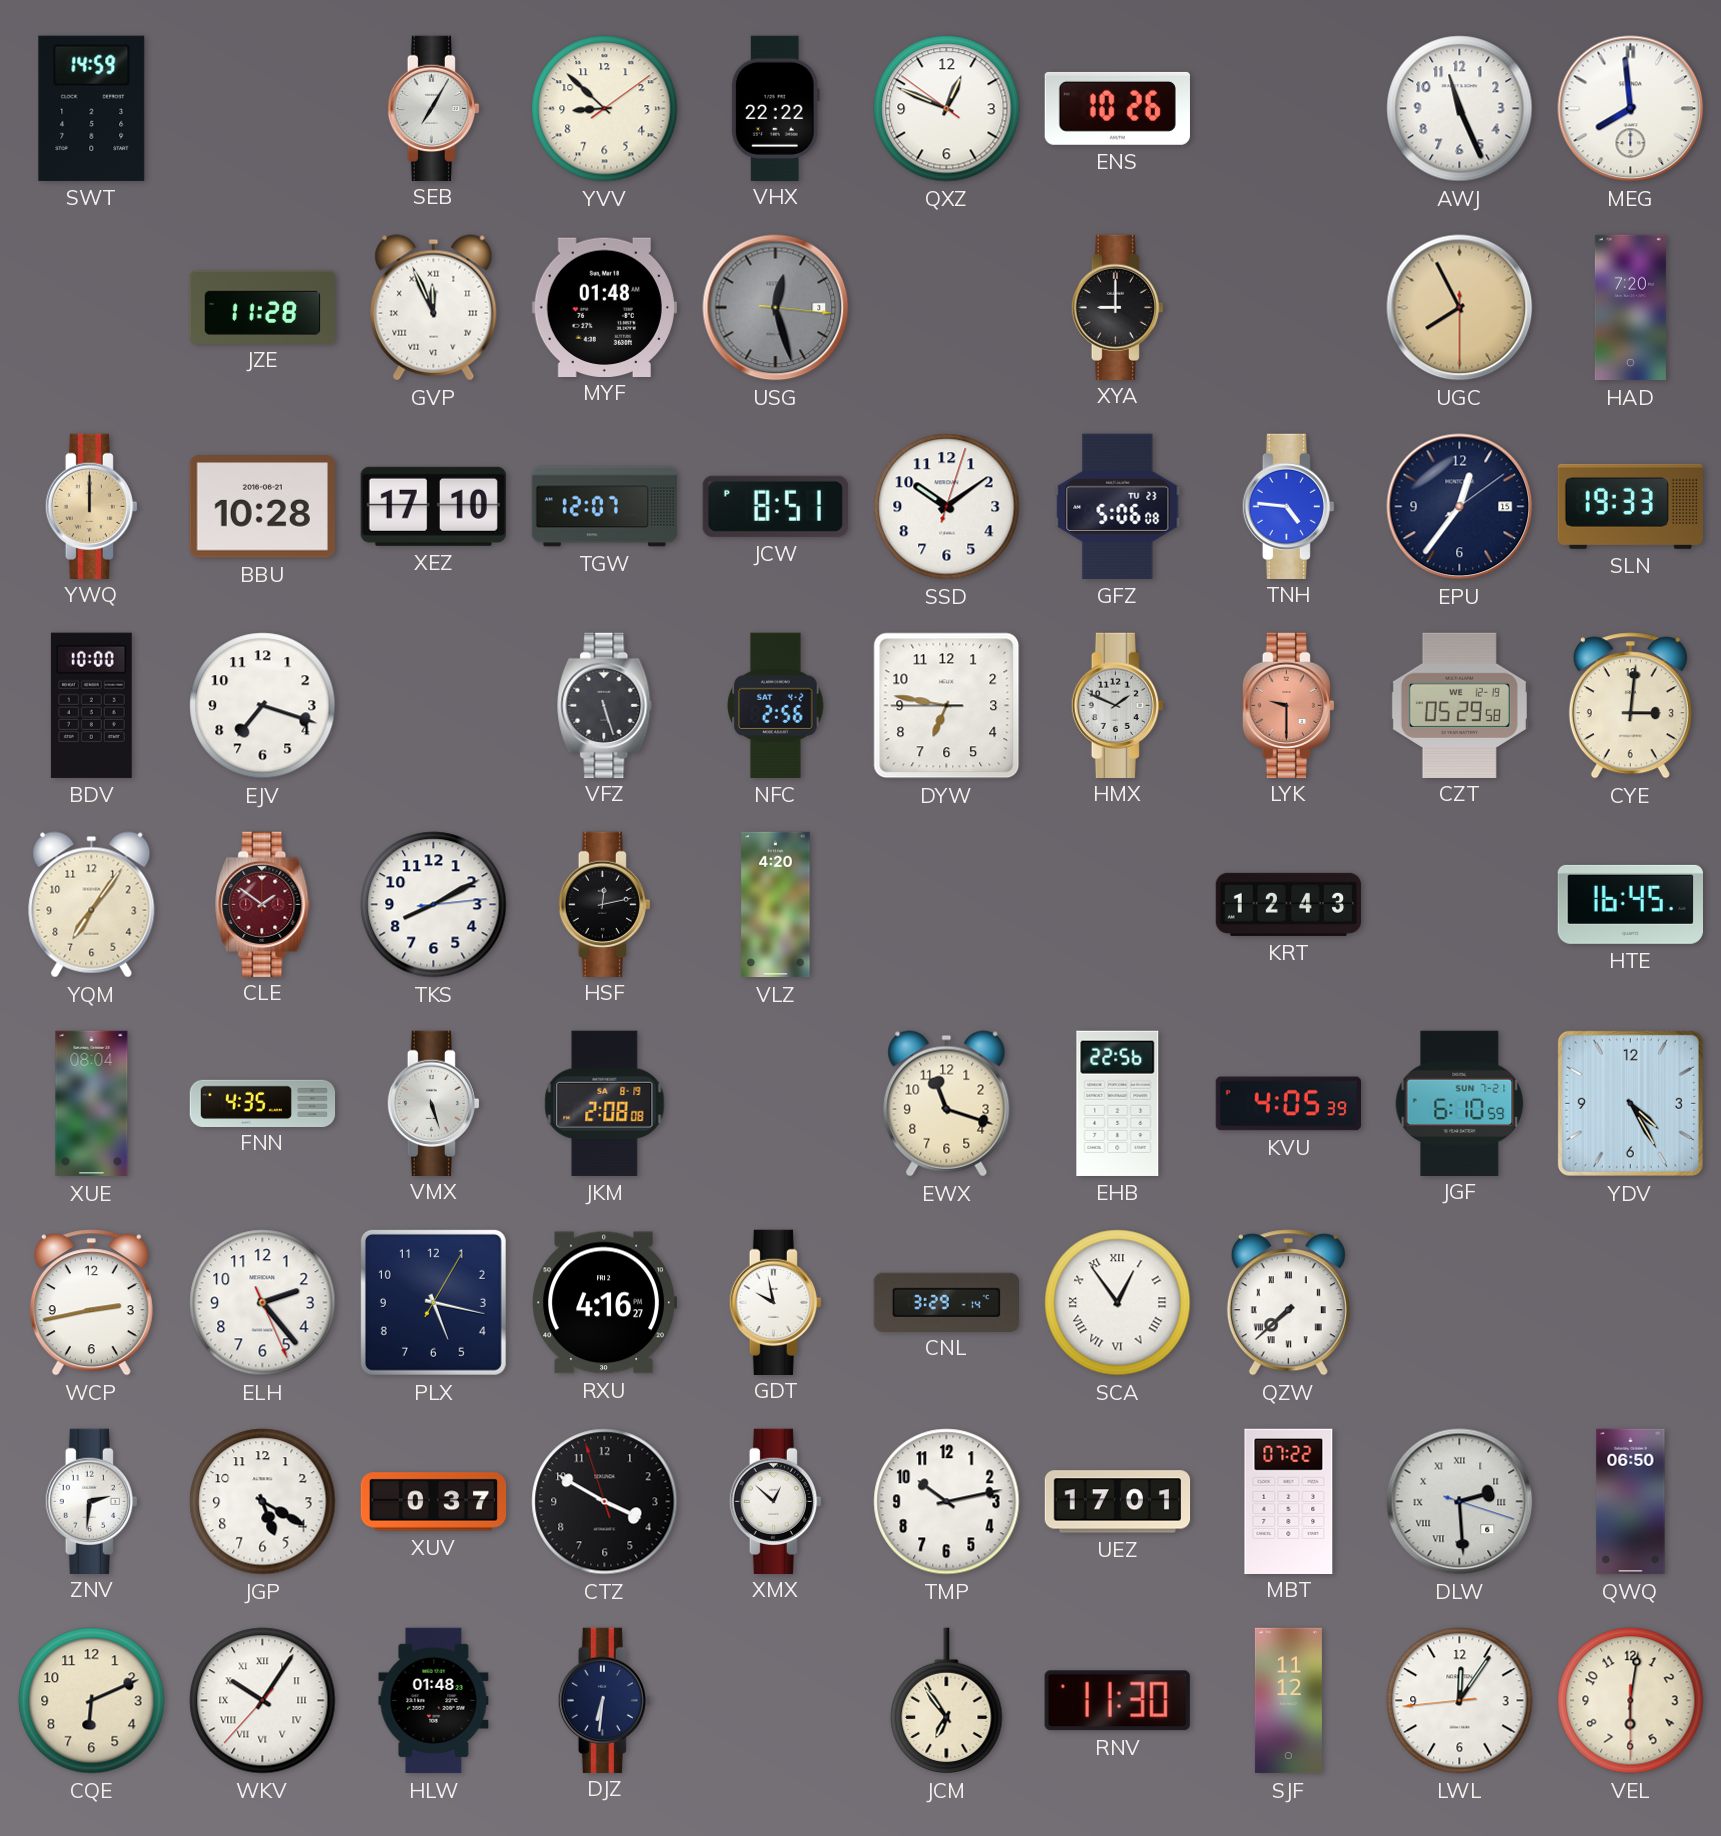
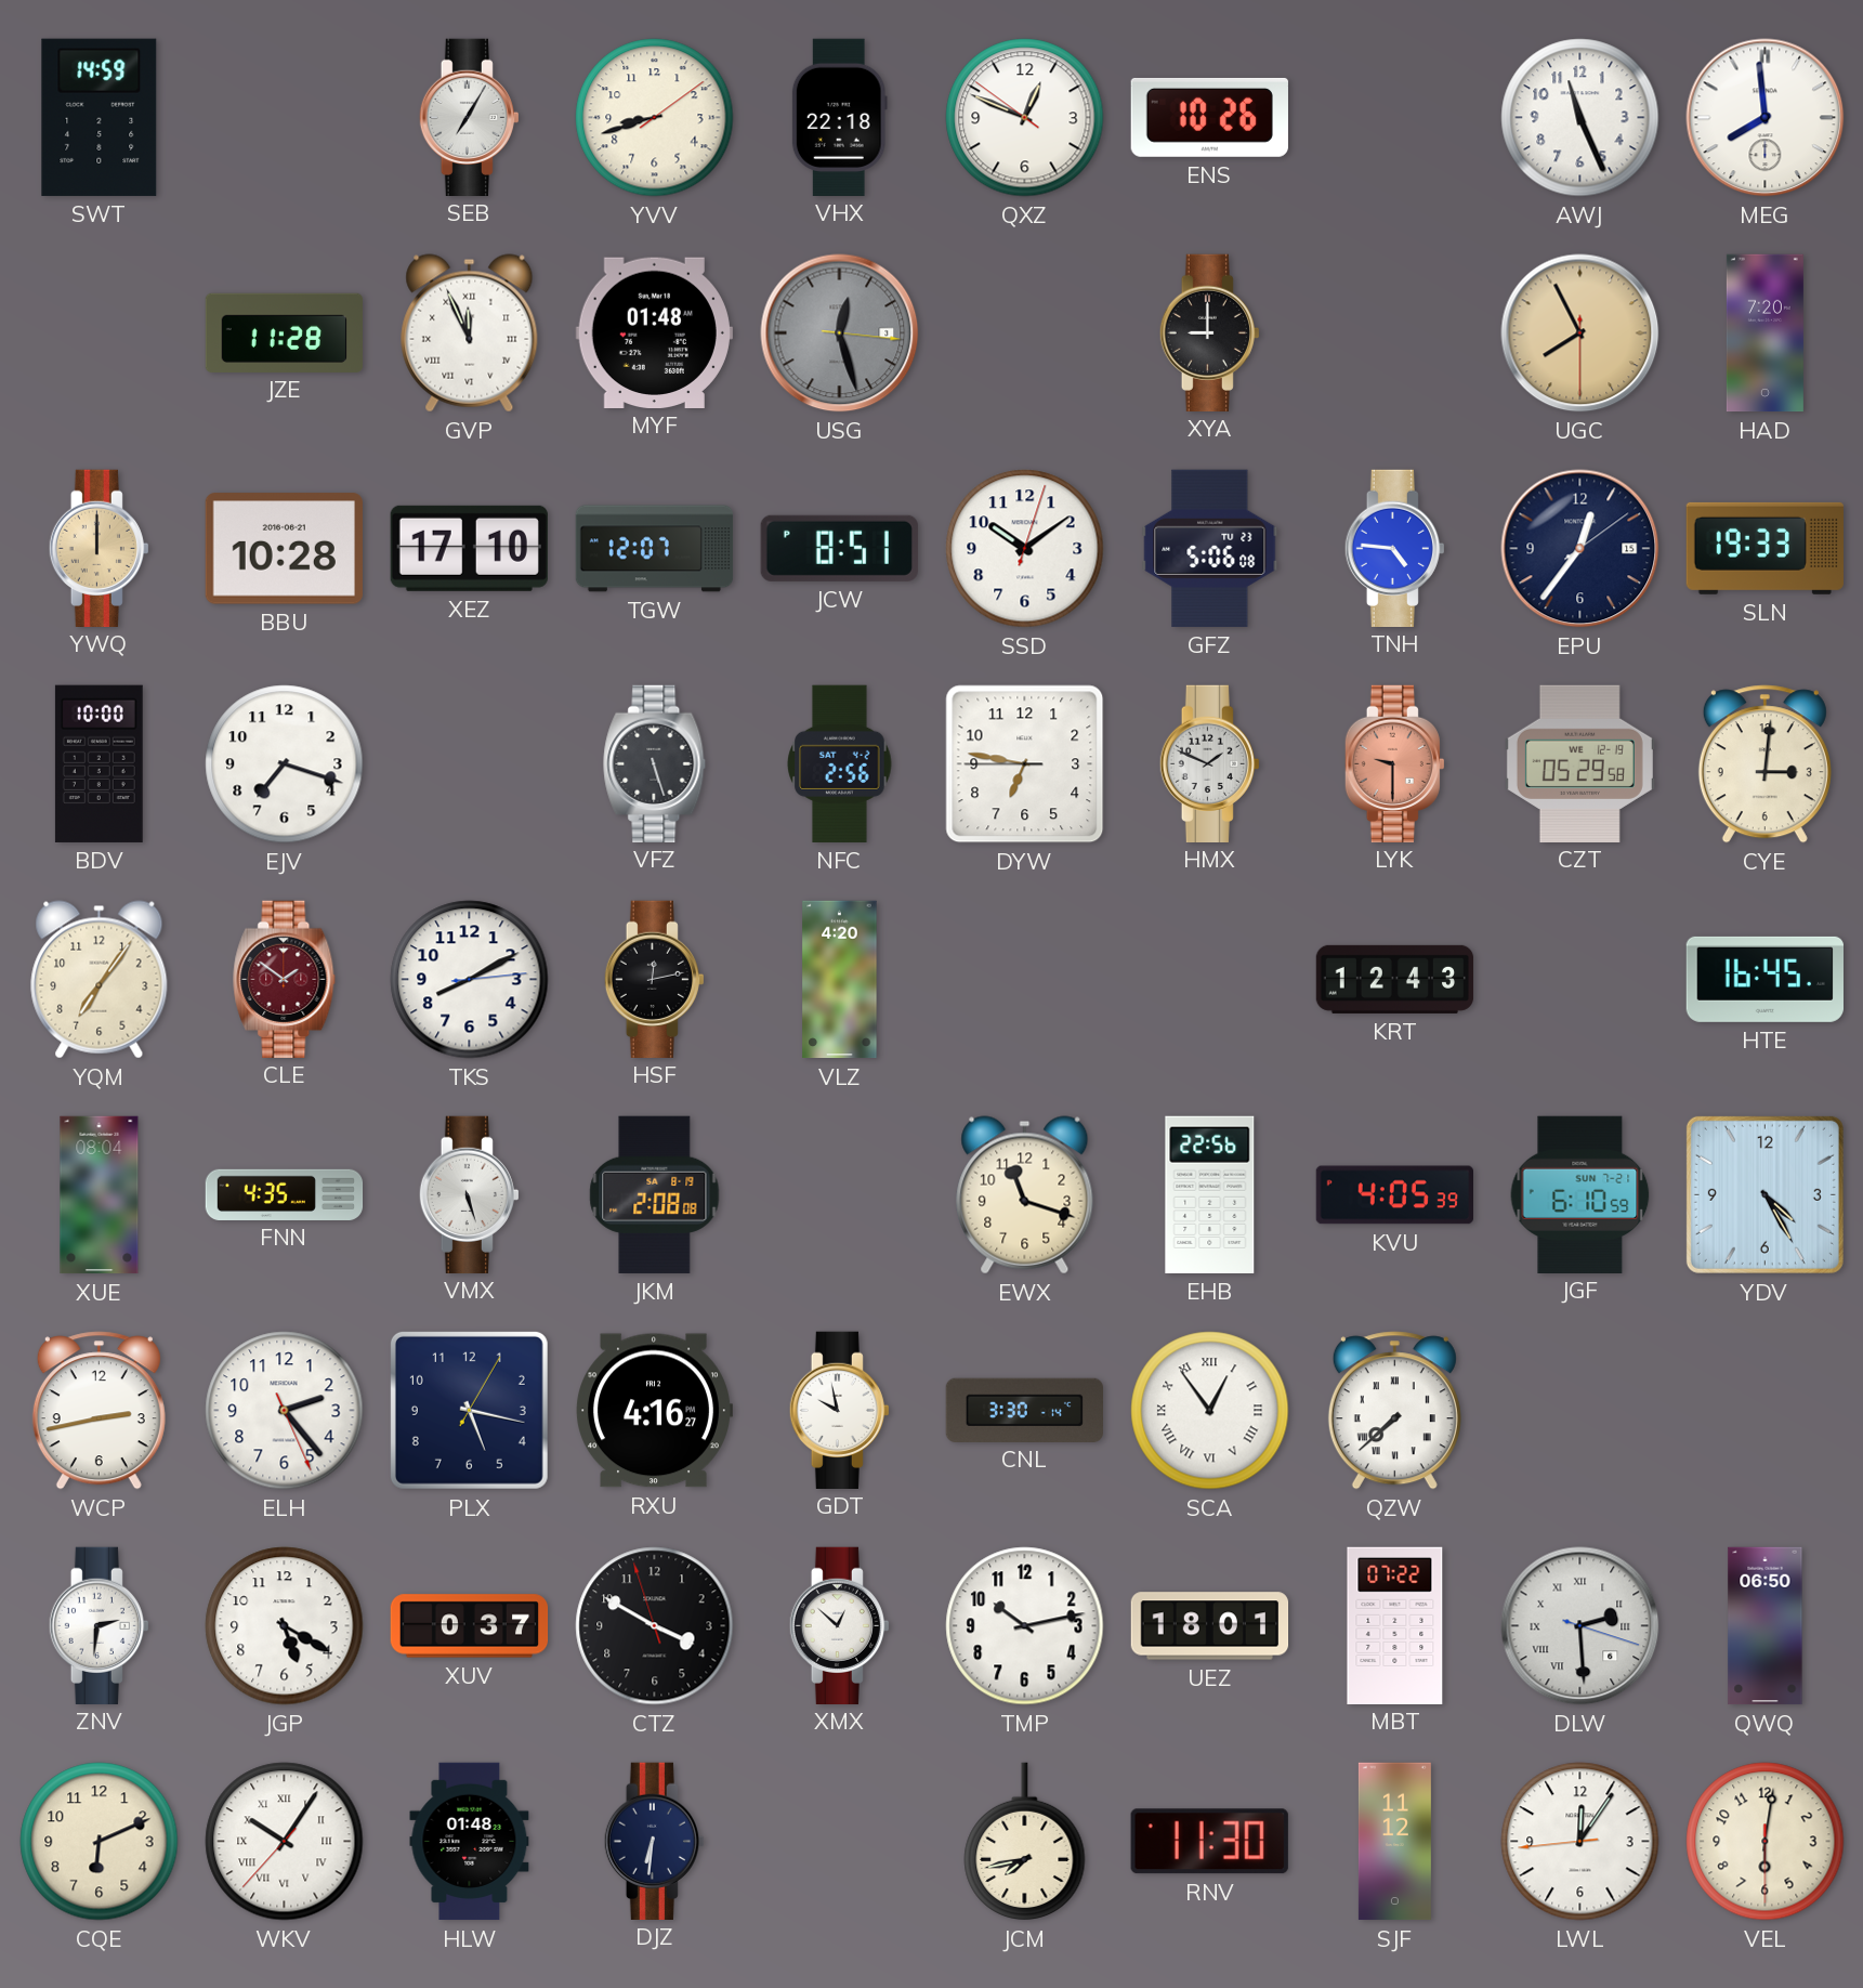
YVV: 8:52 -> 8:42 (655, 118)
VHX: 22:22 -> 22:18 (839, 117)
CNL: 3:29 -> 3:30 (1024, 1410)
UEZ: 17:01 -> 18:01 (1210, 1626)
JCM: 6:54 -> 7:43 (1025, 1842)
